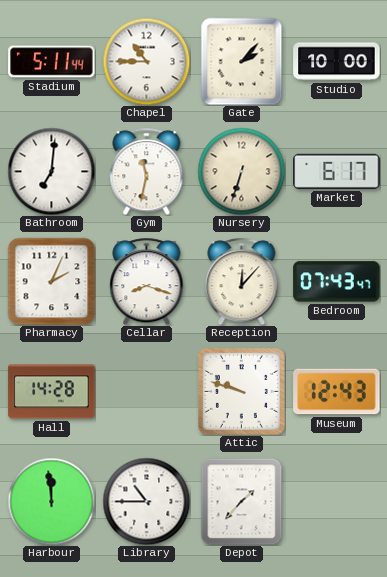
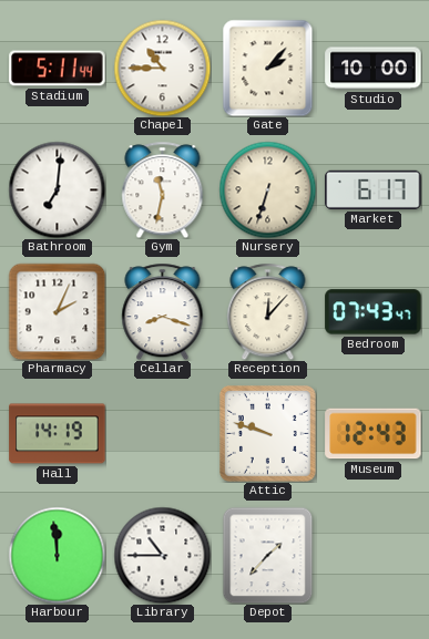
Hall: 14:28 -> 14:19 (58, 434)
